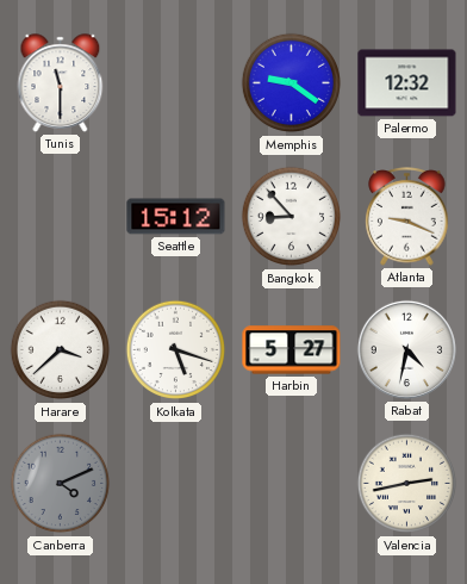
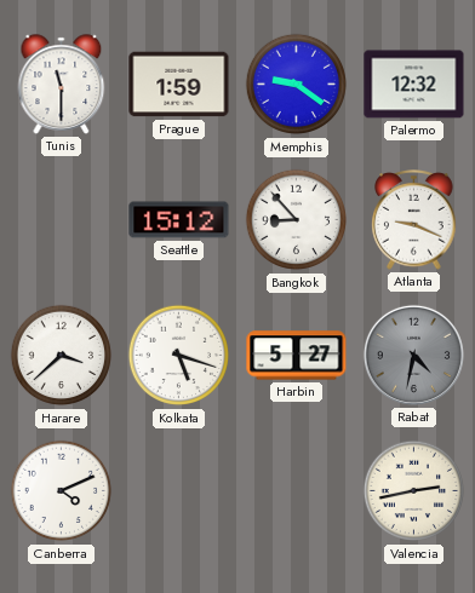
Prague: none -> 1:59 (179, 85)
Rabat dial: white -> grey (413, 355)
Canberra dial: grey -> white (62, 491)
